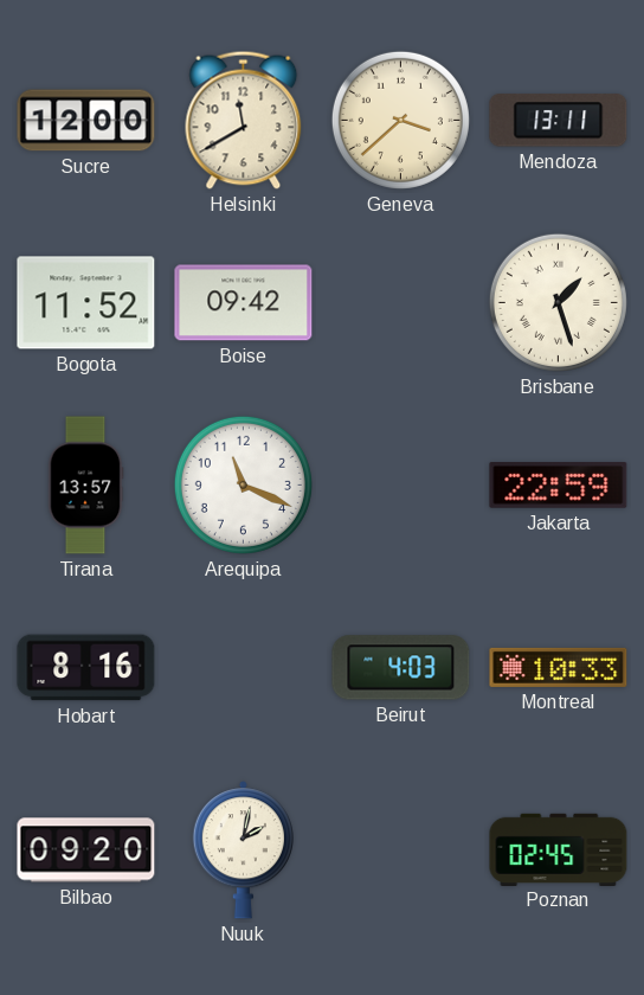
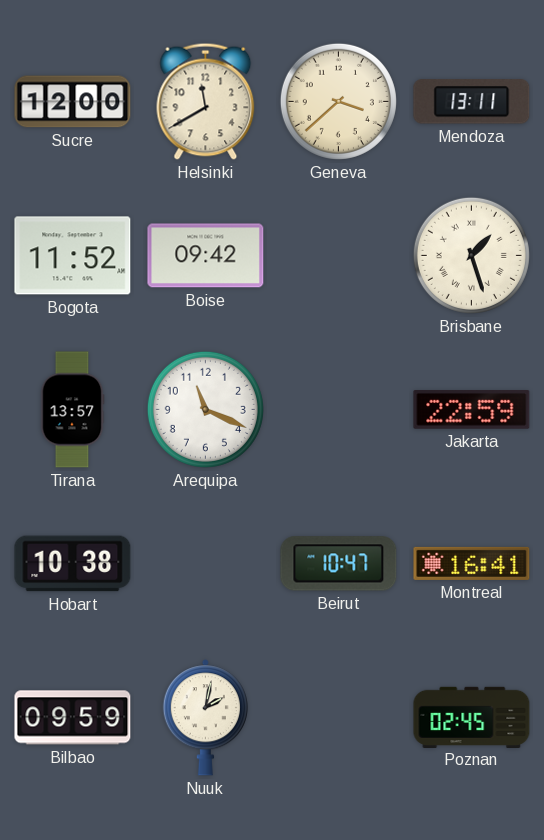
Hobart: 8:16 -> 10:38 (73, 564)
Beirut: 4:03 -> 10:47 (339, 564)
Montreal: 10:33 -> 16:41 (472, 563)
Bilbao: 09:20 -> 09:59 (73, 718)
